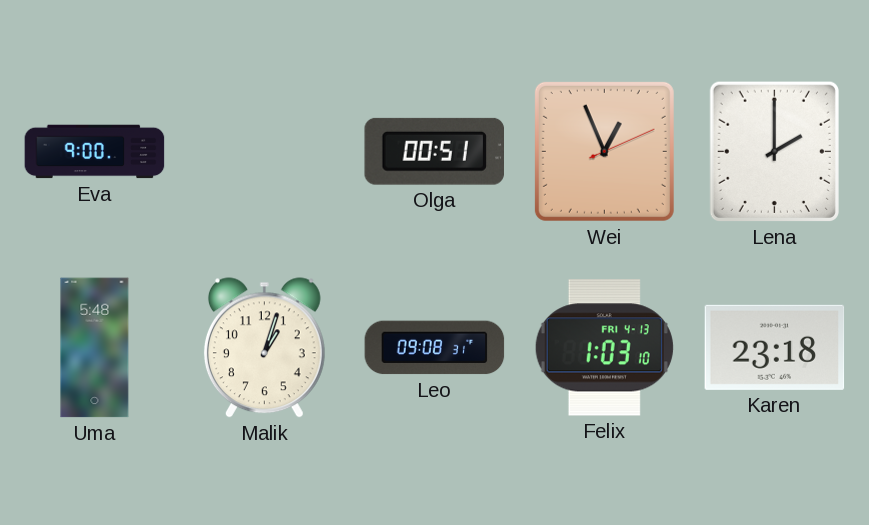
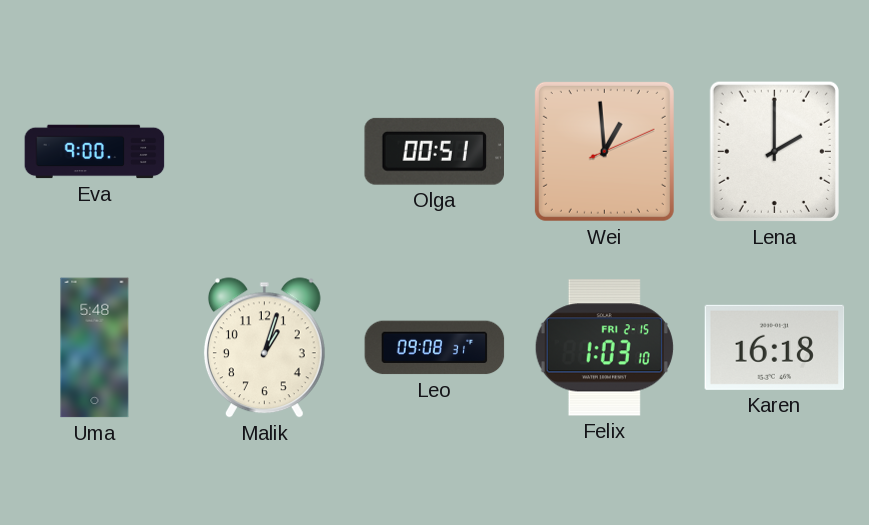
Wei: 12:56 -> 12:59 (604, 151)
Felix date: FRI 4-13 -> FRI 2-15 (604, 348)
Karen: 23:18 -> 16:18 (775, 347)
